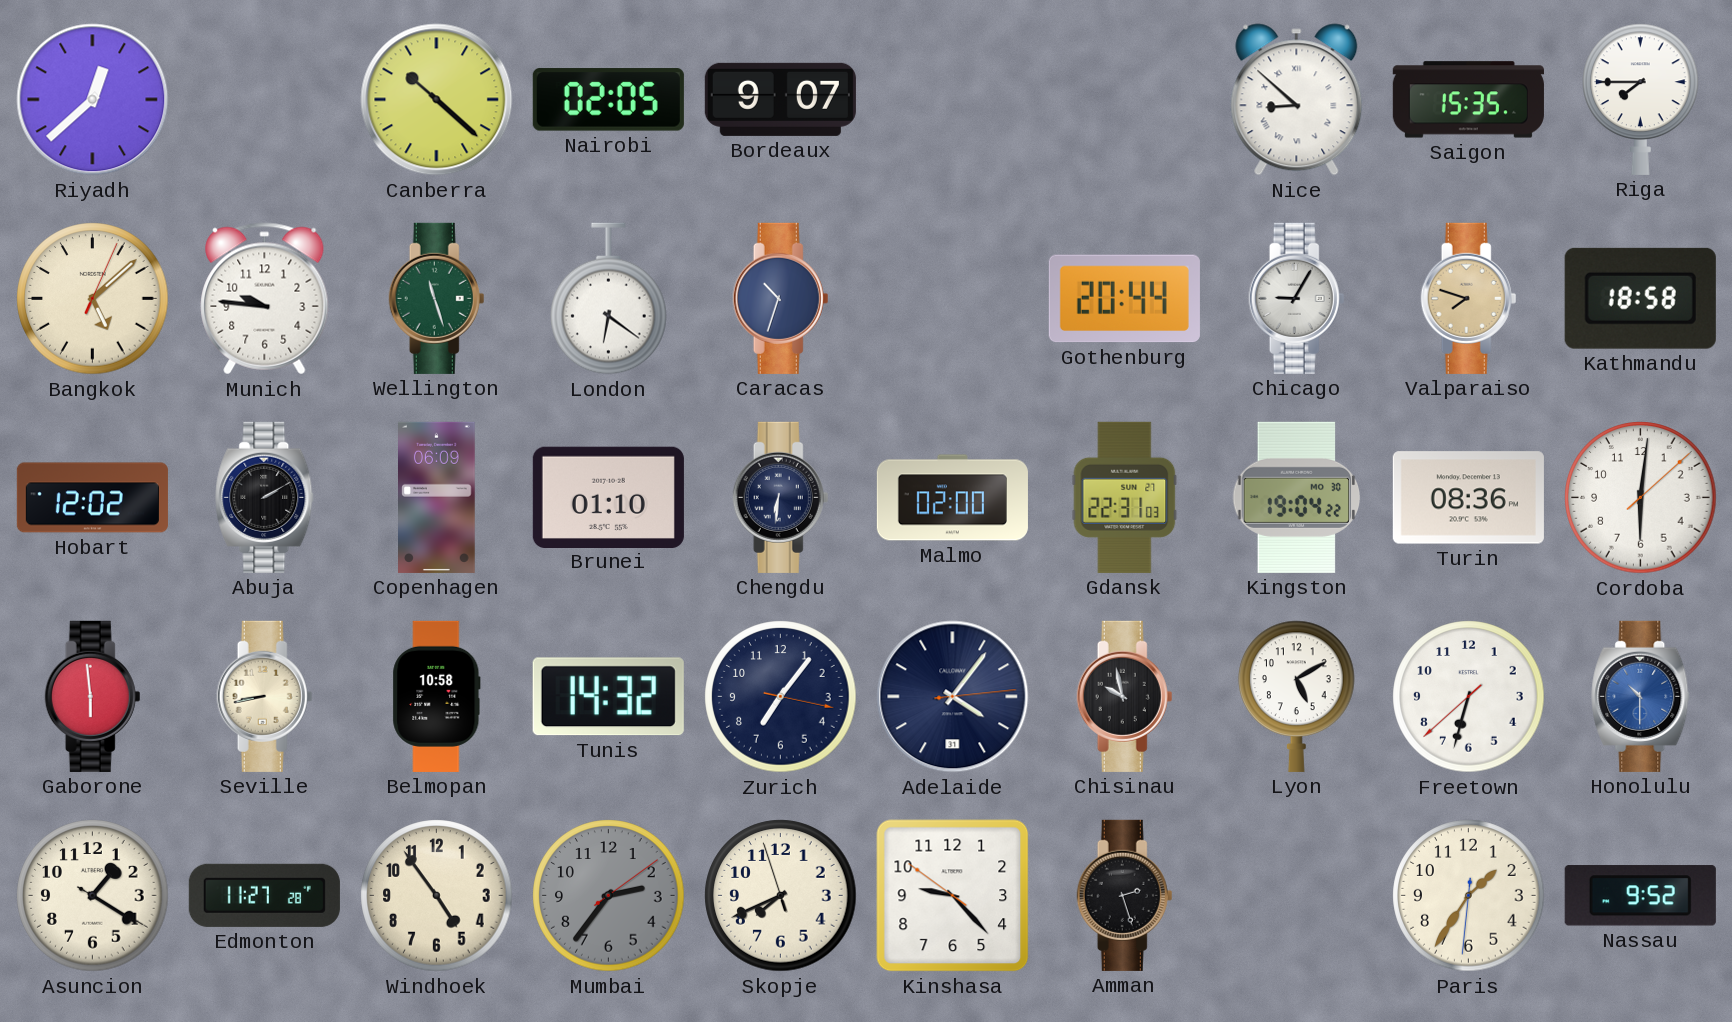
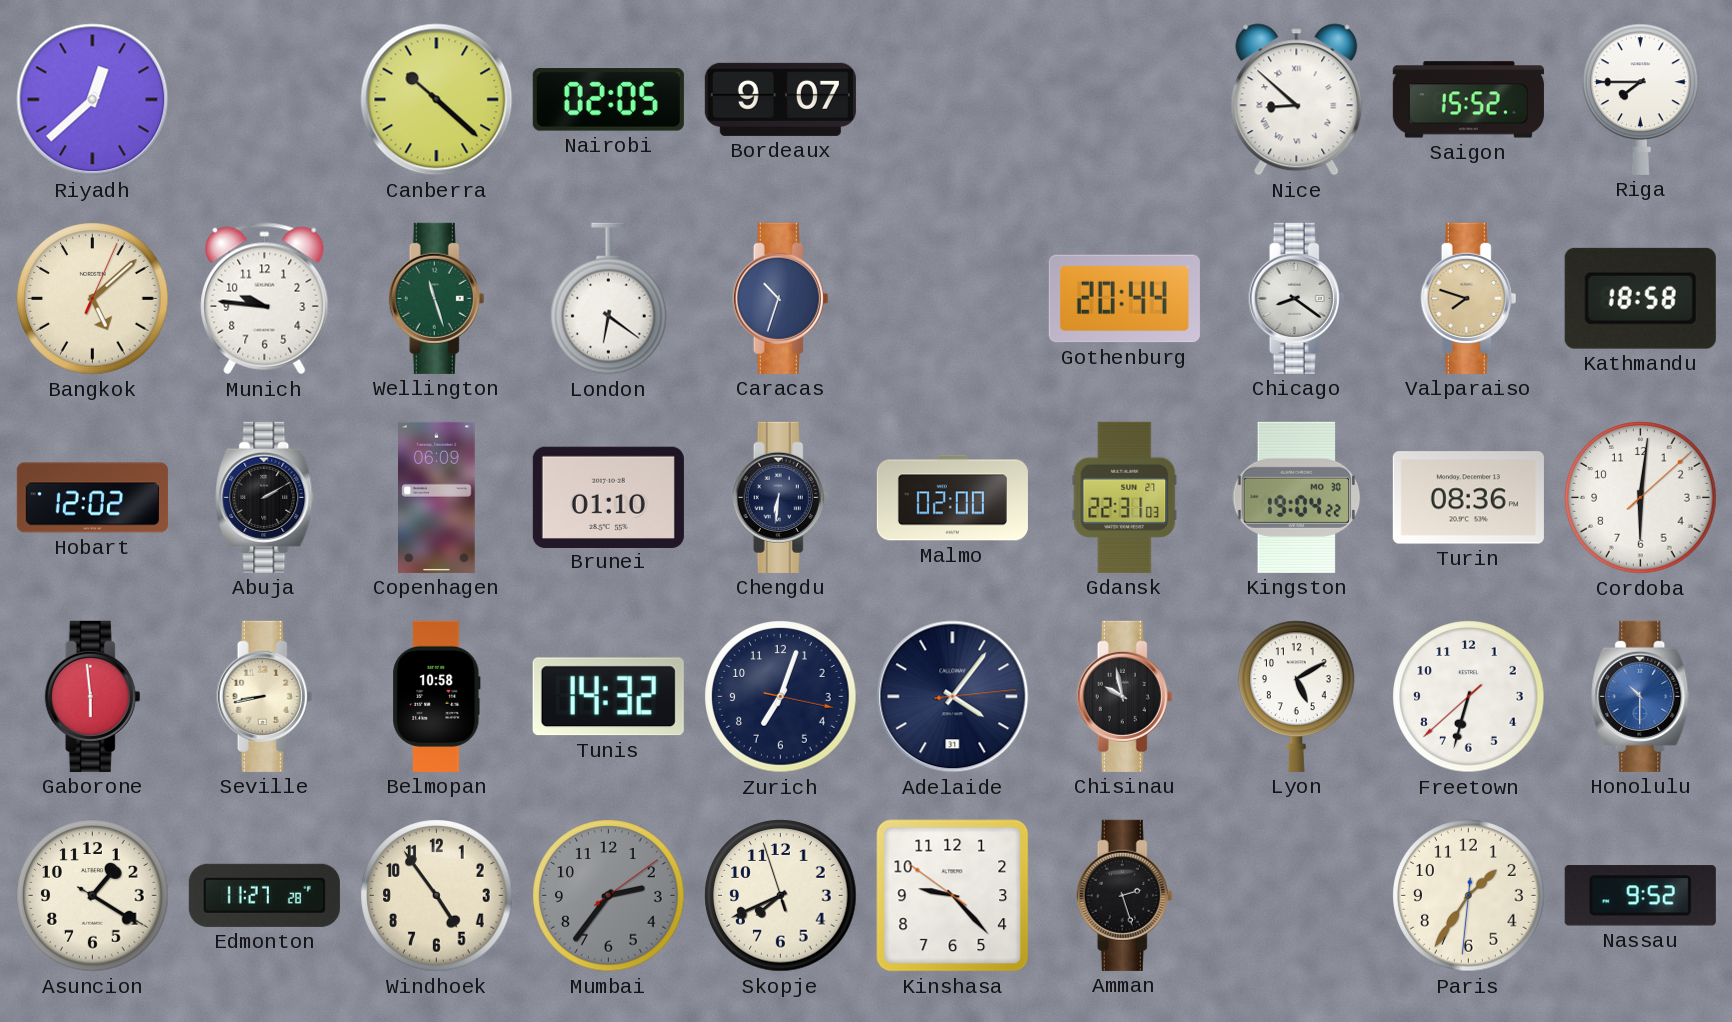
Saigon: 15:35 -> 15:52 (1468, 100)
Chicago: 9:05 -> 8:21 (1297, 298)
Zurich: 7:06 -> 7:03 (781, 697)
